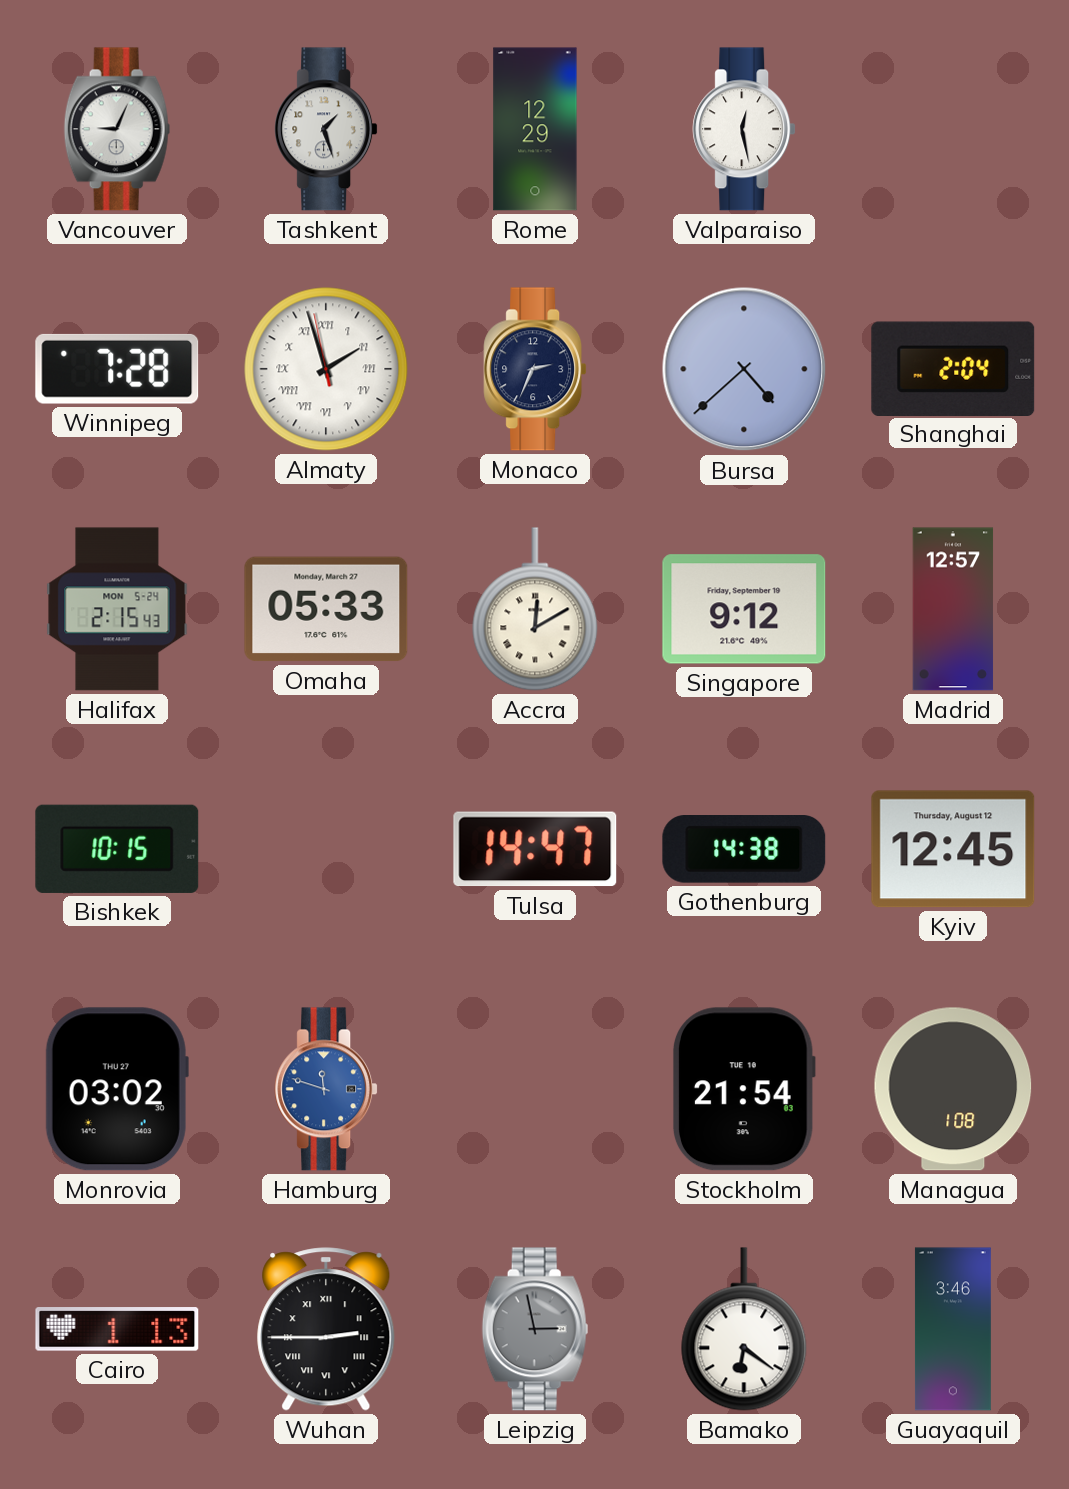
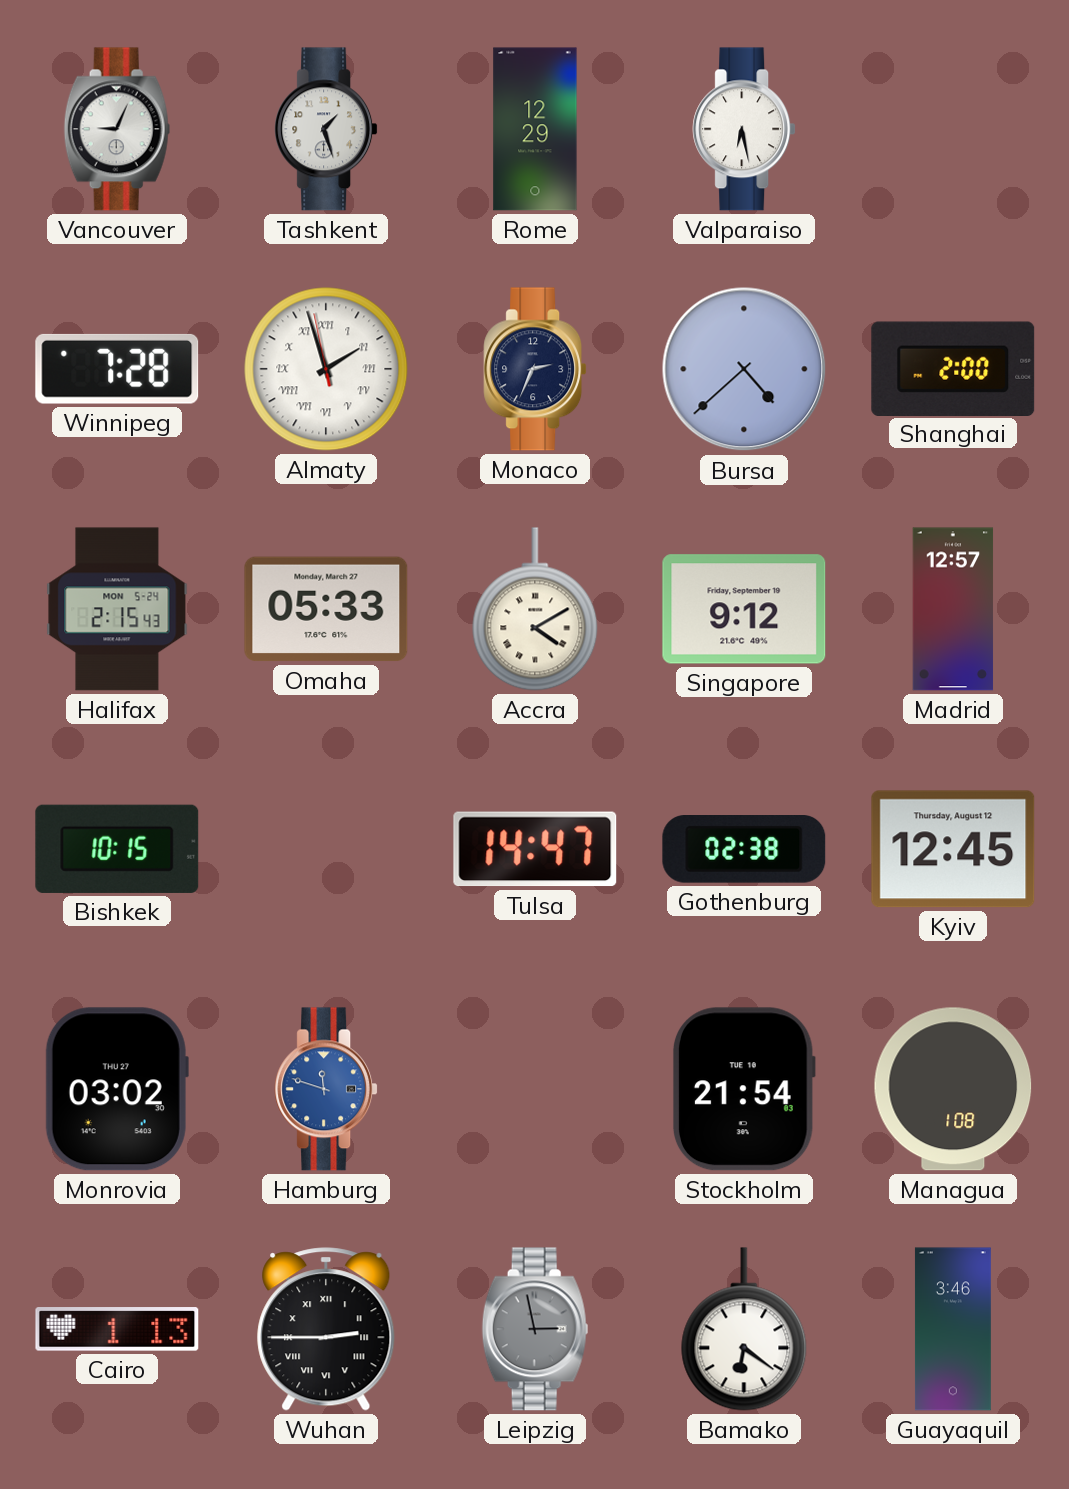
Valparaiso: 12:28 -> 6:28 (744, 129)
Shanghai: 2:04 -> 2:00 (953, 368)
Accra: 12:10 -> 4:10 (535, 609)
Gothenburg: 14:38 -> 02:38 (744, 850)
